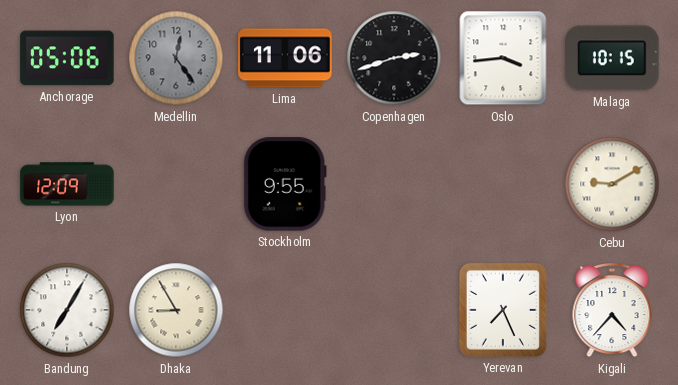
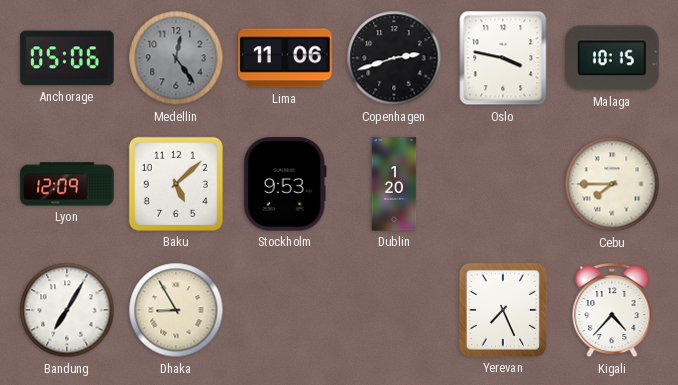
Oslo: 3:44 -> 3:47 (503, 58)
Baku: none -> 5:08 (176, 184)
Stockholm: 9:55 -> 9:53 (285, 184)
Dublin: none -> 1:20 (394, 184)
Cebu: 9:10 -> 7:45 (612, 184)
